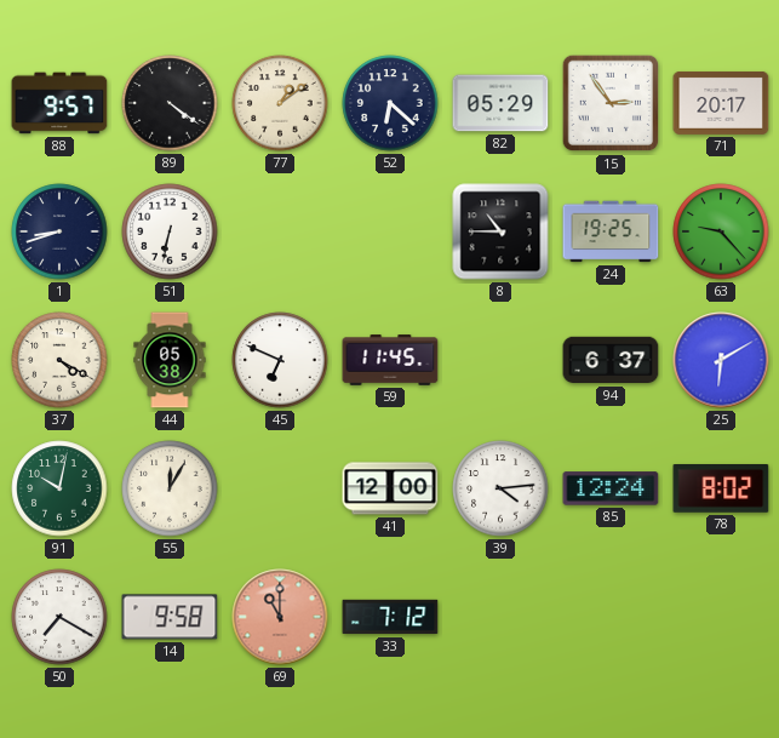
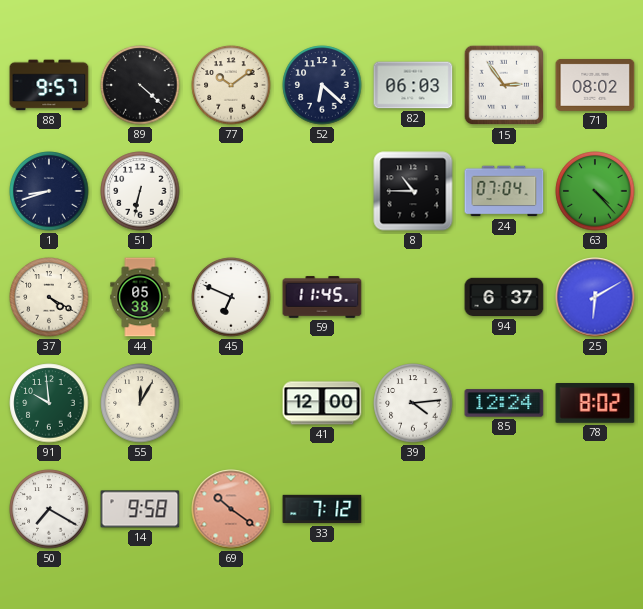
89: 4:21 -> 4:22 (140, 85)
77: 1:09 -> 10:09 (231, 85)
82: 05:29 -> 06:03 (413, 85)
71: 20:17 -> 08:02 (595, 85)
24: 19:25 -> 07:04 (504, 191)
63: 9:23 -> 4:23 (595, 191)
91: 10:02 -> 9:59 (49, 403)
69: 11:00 -> 10:21 (231, 509)
